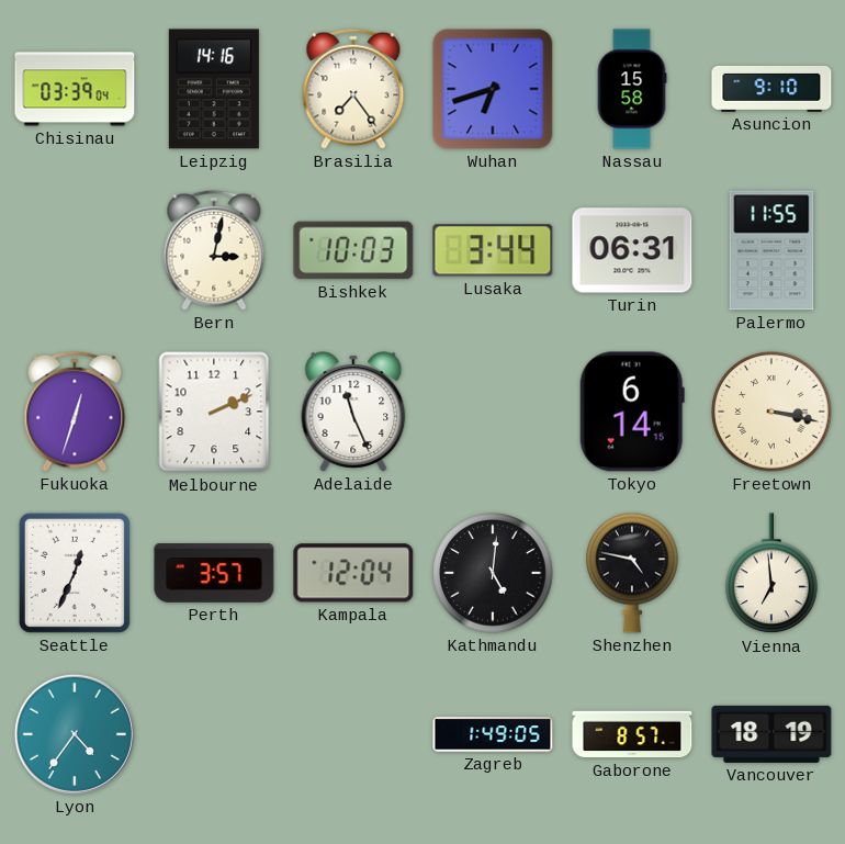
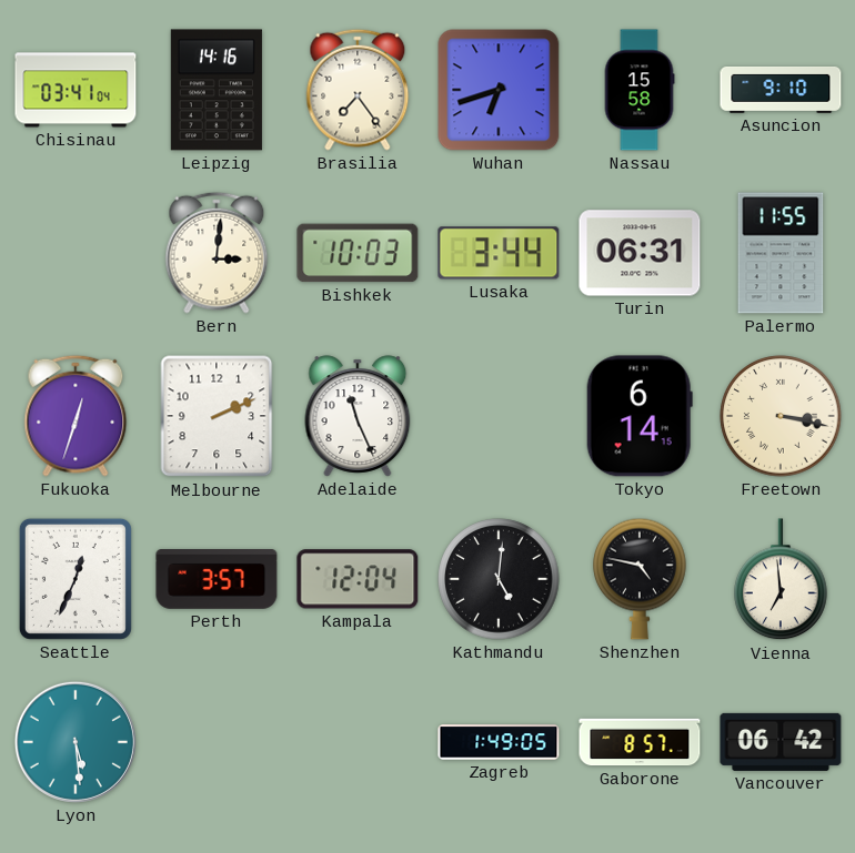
Chisinau: 03:39 -> 03:41 (76, 90)
Bern: 3:02 -> 3:01 (217, 253)
Lyon: 4:36 -> 5:29 (76, 742)
Vancouver: 18:19 -> 06:42 (781, 742)
